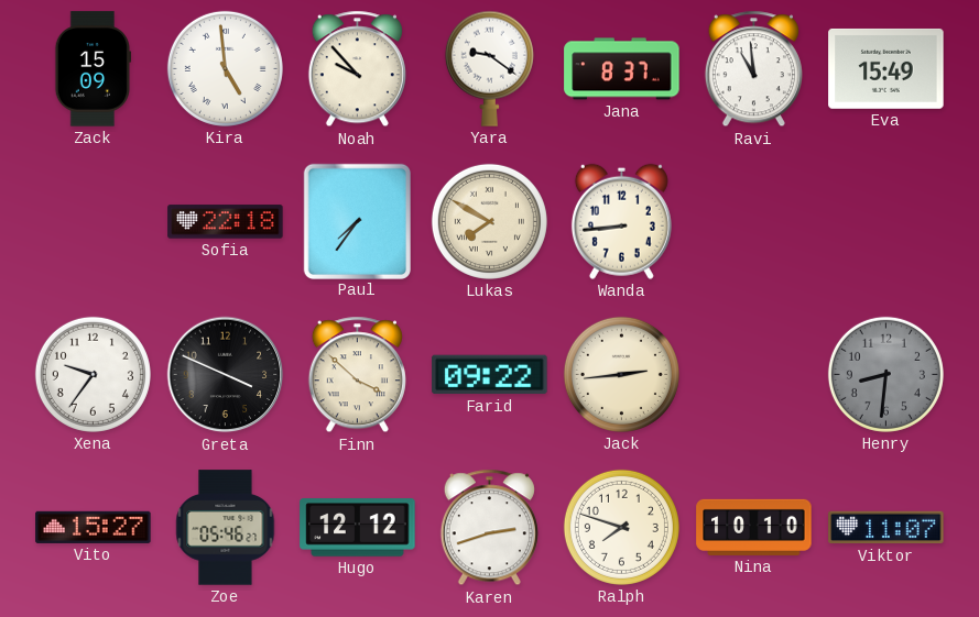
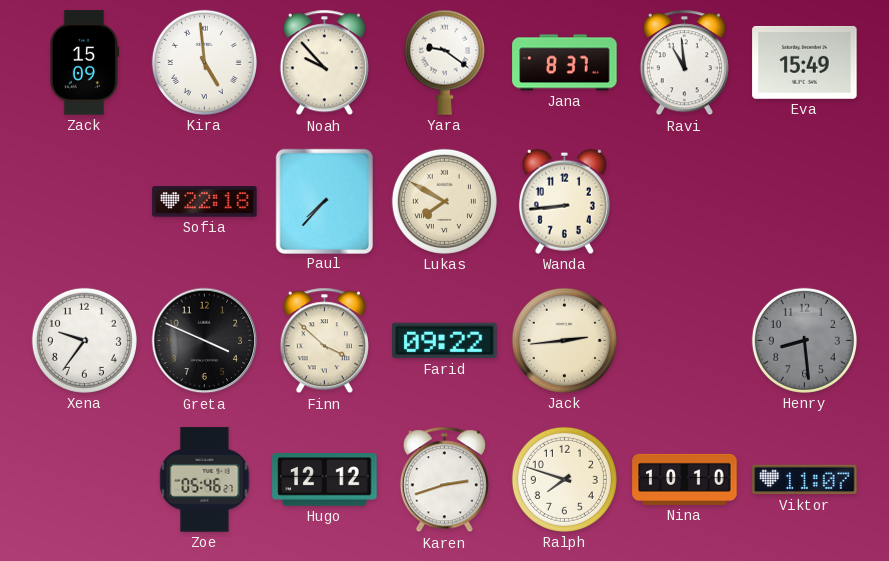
Paul: 7:36 -> 7:37 (324, 201)
Henry: 8:31 -> 8:29 (804, 340)
Vito: 15:27 -> none (94, 527)
